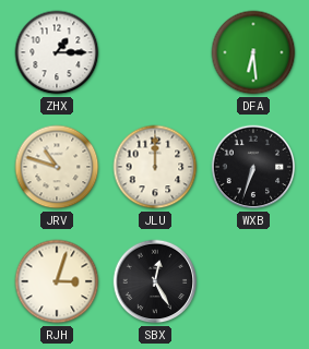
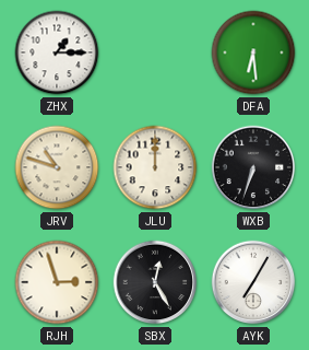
RJH: 3:03 -> 2:57 (57, 282)
AYK: none -> 7:05 (253, 282)
